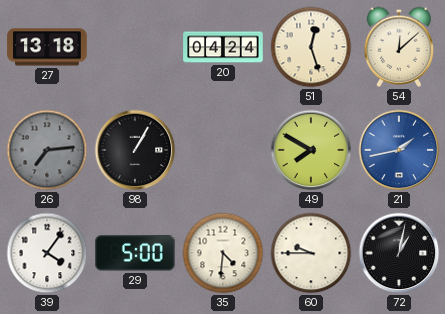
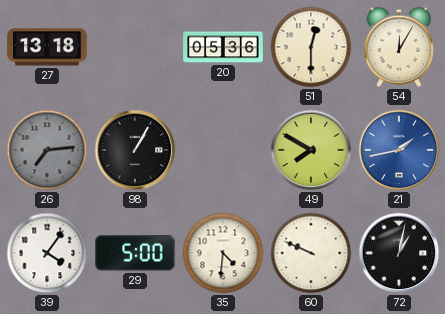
20: 04:24 -> 05:36 (223, 47)
51: 12:27 -> 12:30 (311, 47)
54: 12:08 -> 12:05 (399, 47)
60: 9:45 -> 9:49 (311, 253)
